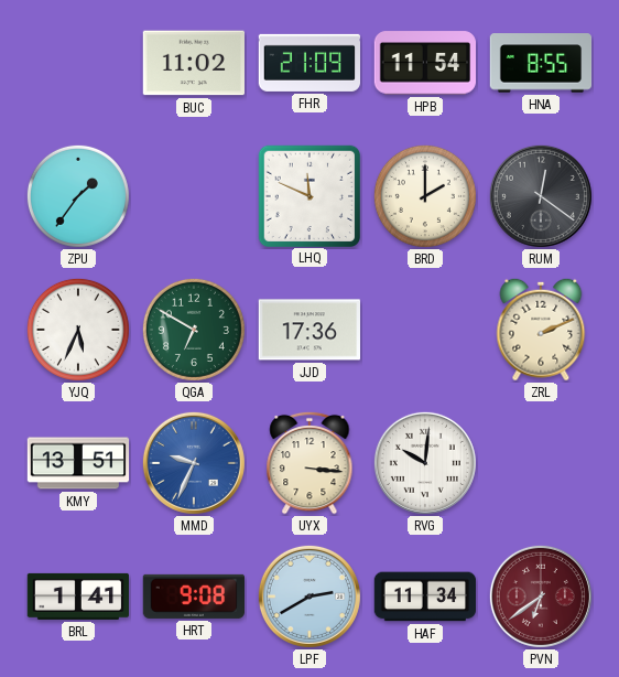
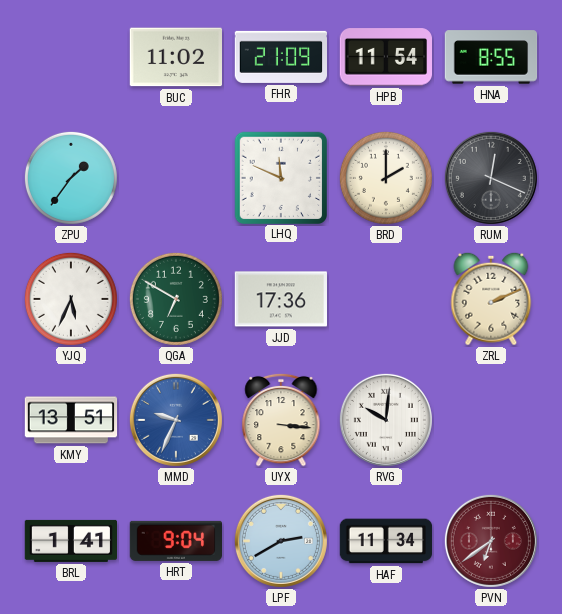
RUM: 12:21 -> 12:19 (491, 178)
HRT: 9:08 -> 9:04 (176, 541)
